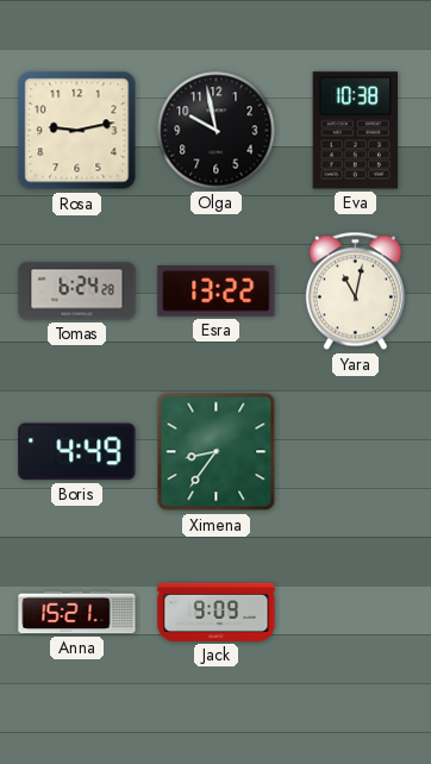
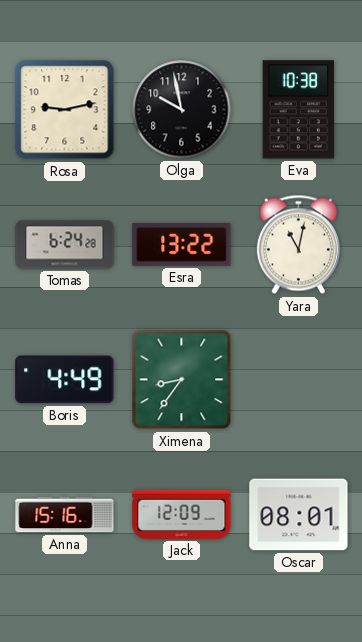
Anna: 15:21 -> 15:16 (65, 515)
Jack: 9:09 -> 12:09 (182, 514)
Oscar: none -> 08:01 (299, 515)
